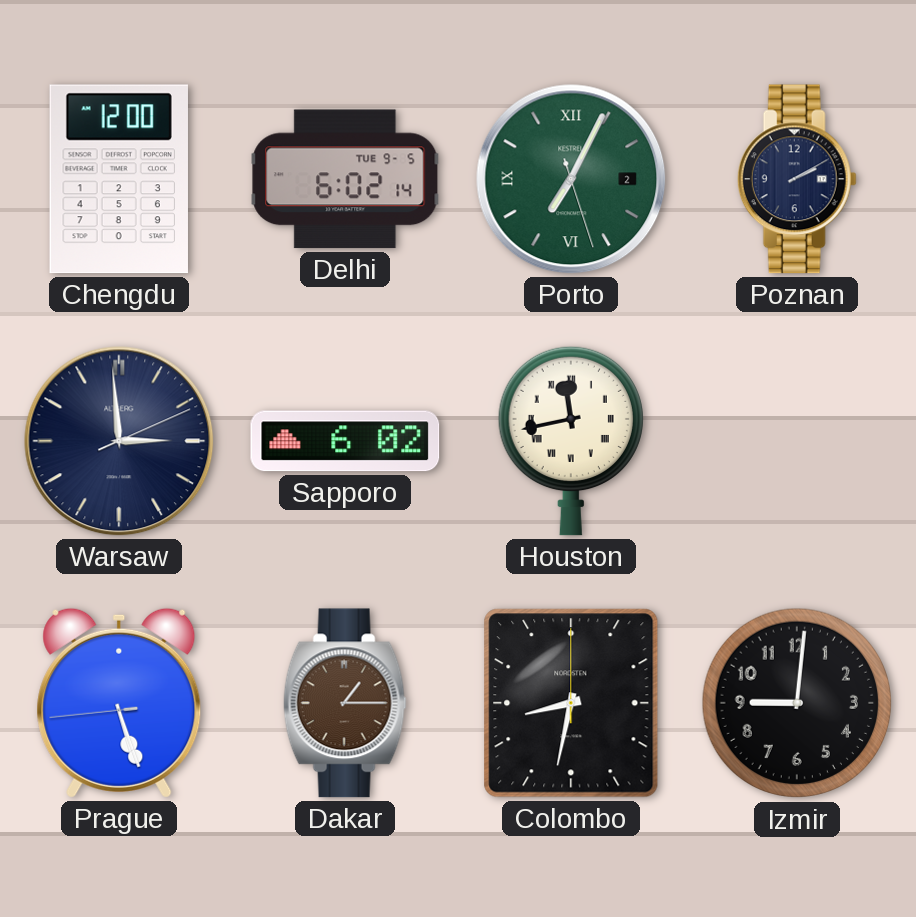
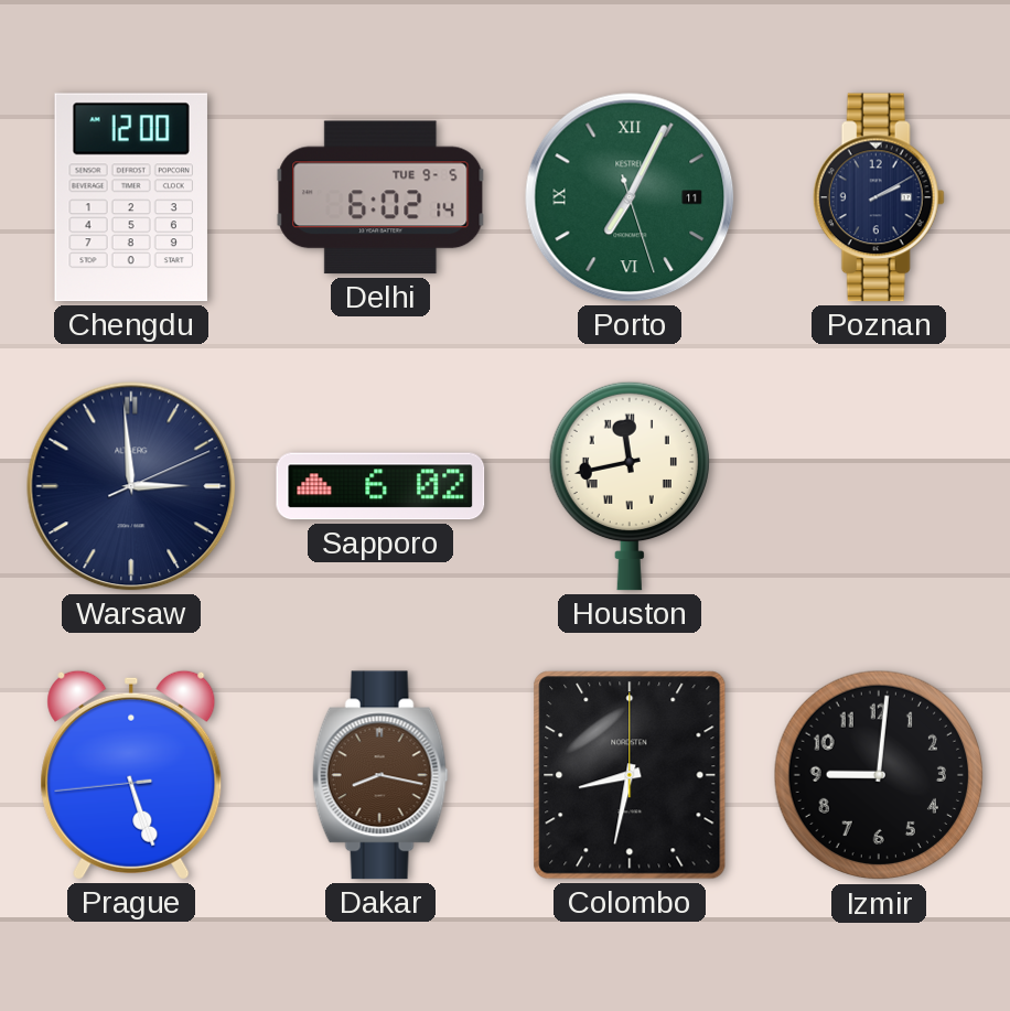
Porto date: 2 -> 11 (630, 197)
Dakar: 1:15 -> 8:17 (380, 775)
